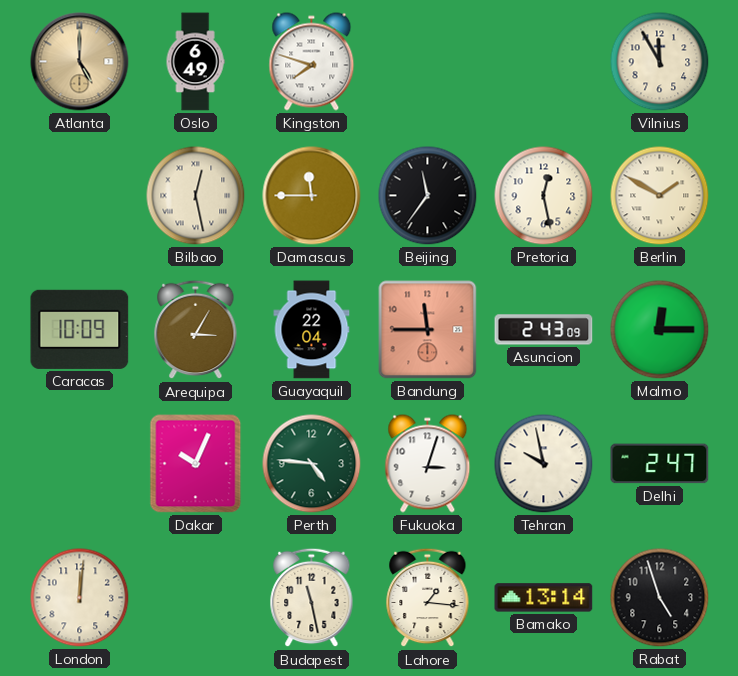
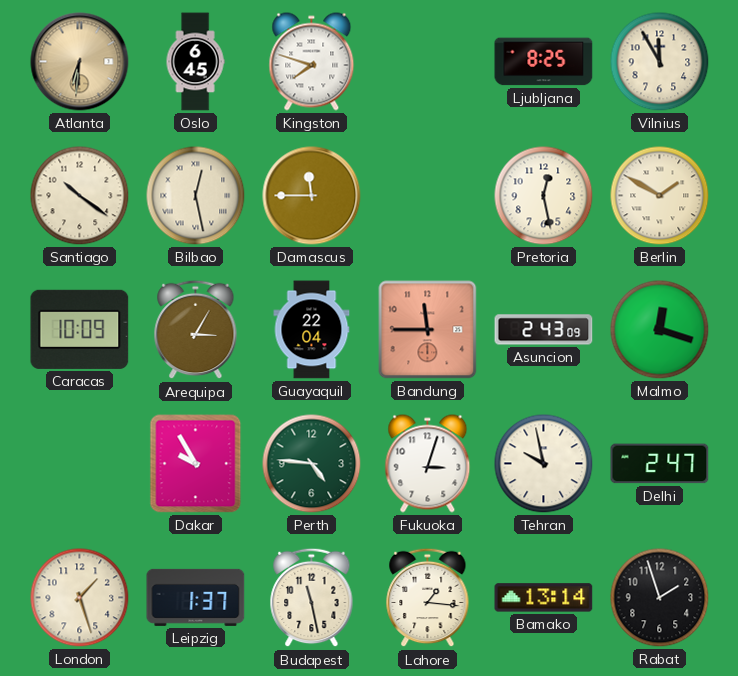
Atlanta: 5:00 -> 6:31 (80, 62)
Oslo: 6:49 -> 6:45 (195, 62)
Ljubljana: none -> 8:25 (544, 62)
Santiago: none -> 10:21 (80, 196)
Beijing: 11:36 -> none (428, 196)
Malmo: 12:15 -> 12:18 (660, 330)
Dakar: 10:04 -> 9:55 (196, 464)
London: 12:01 -> 1:27 (80, 598)
Leipzig: none -> 1:37 (196, 597)
Rabat: 4:57 -> 1:57 (660, 598)
